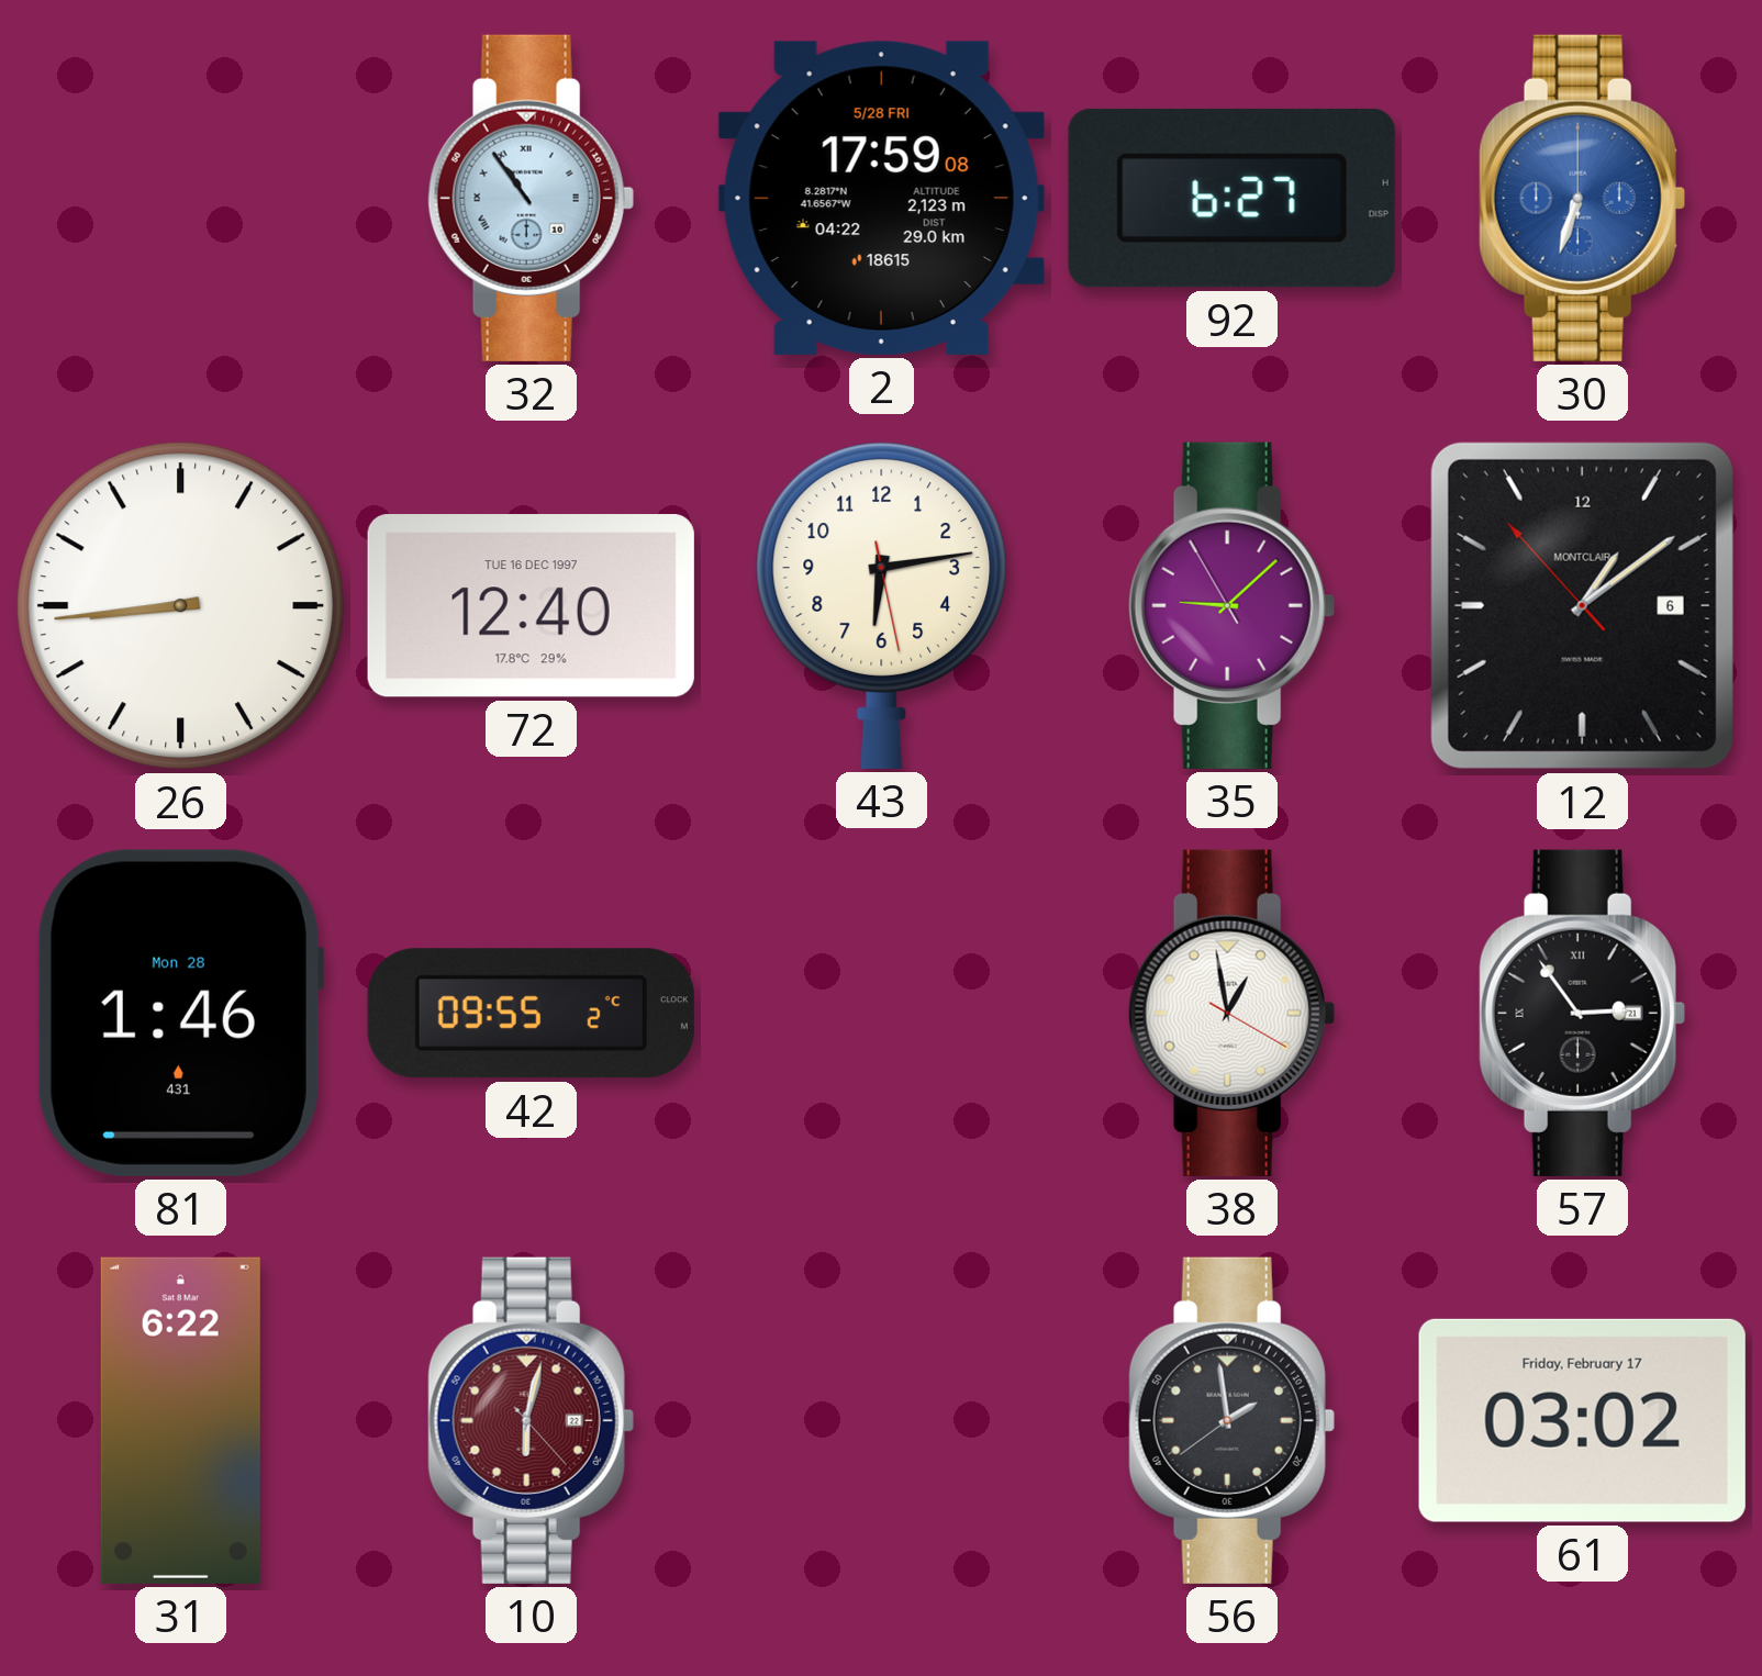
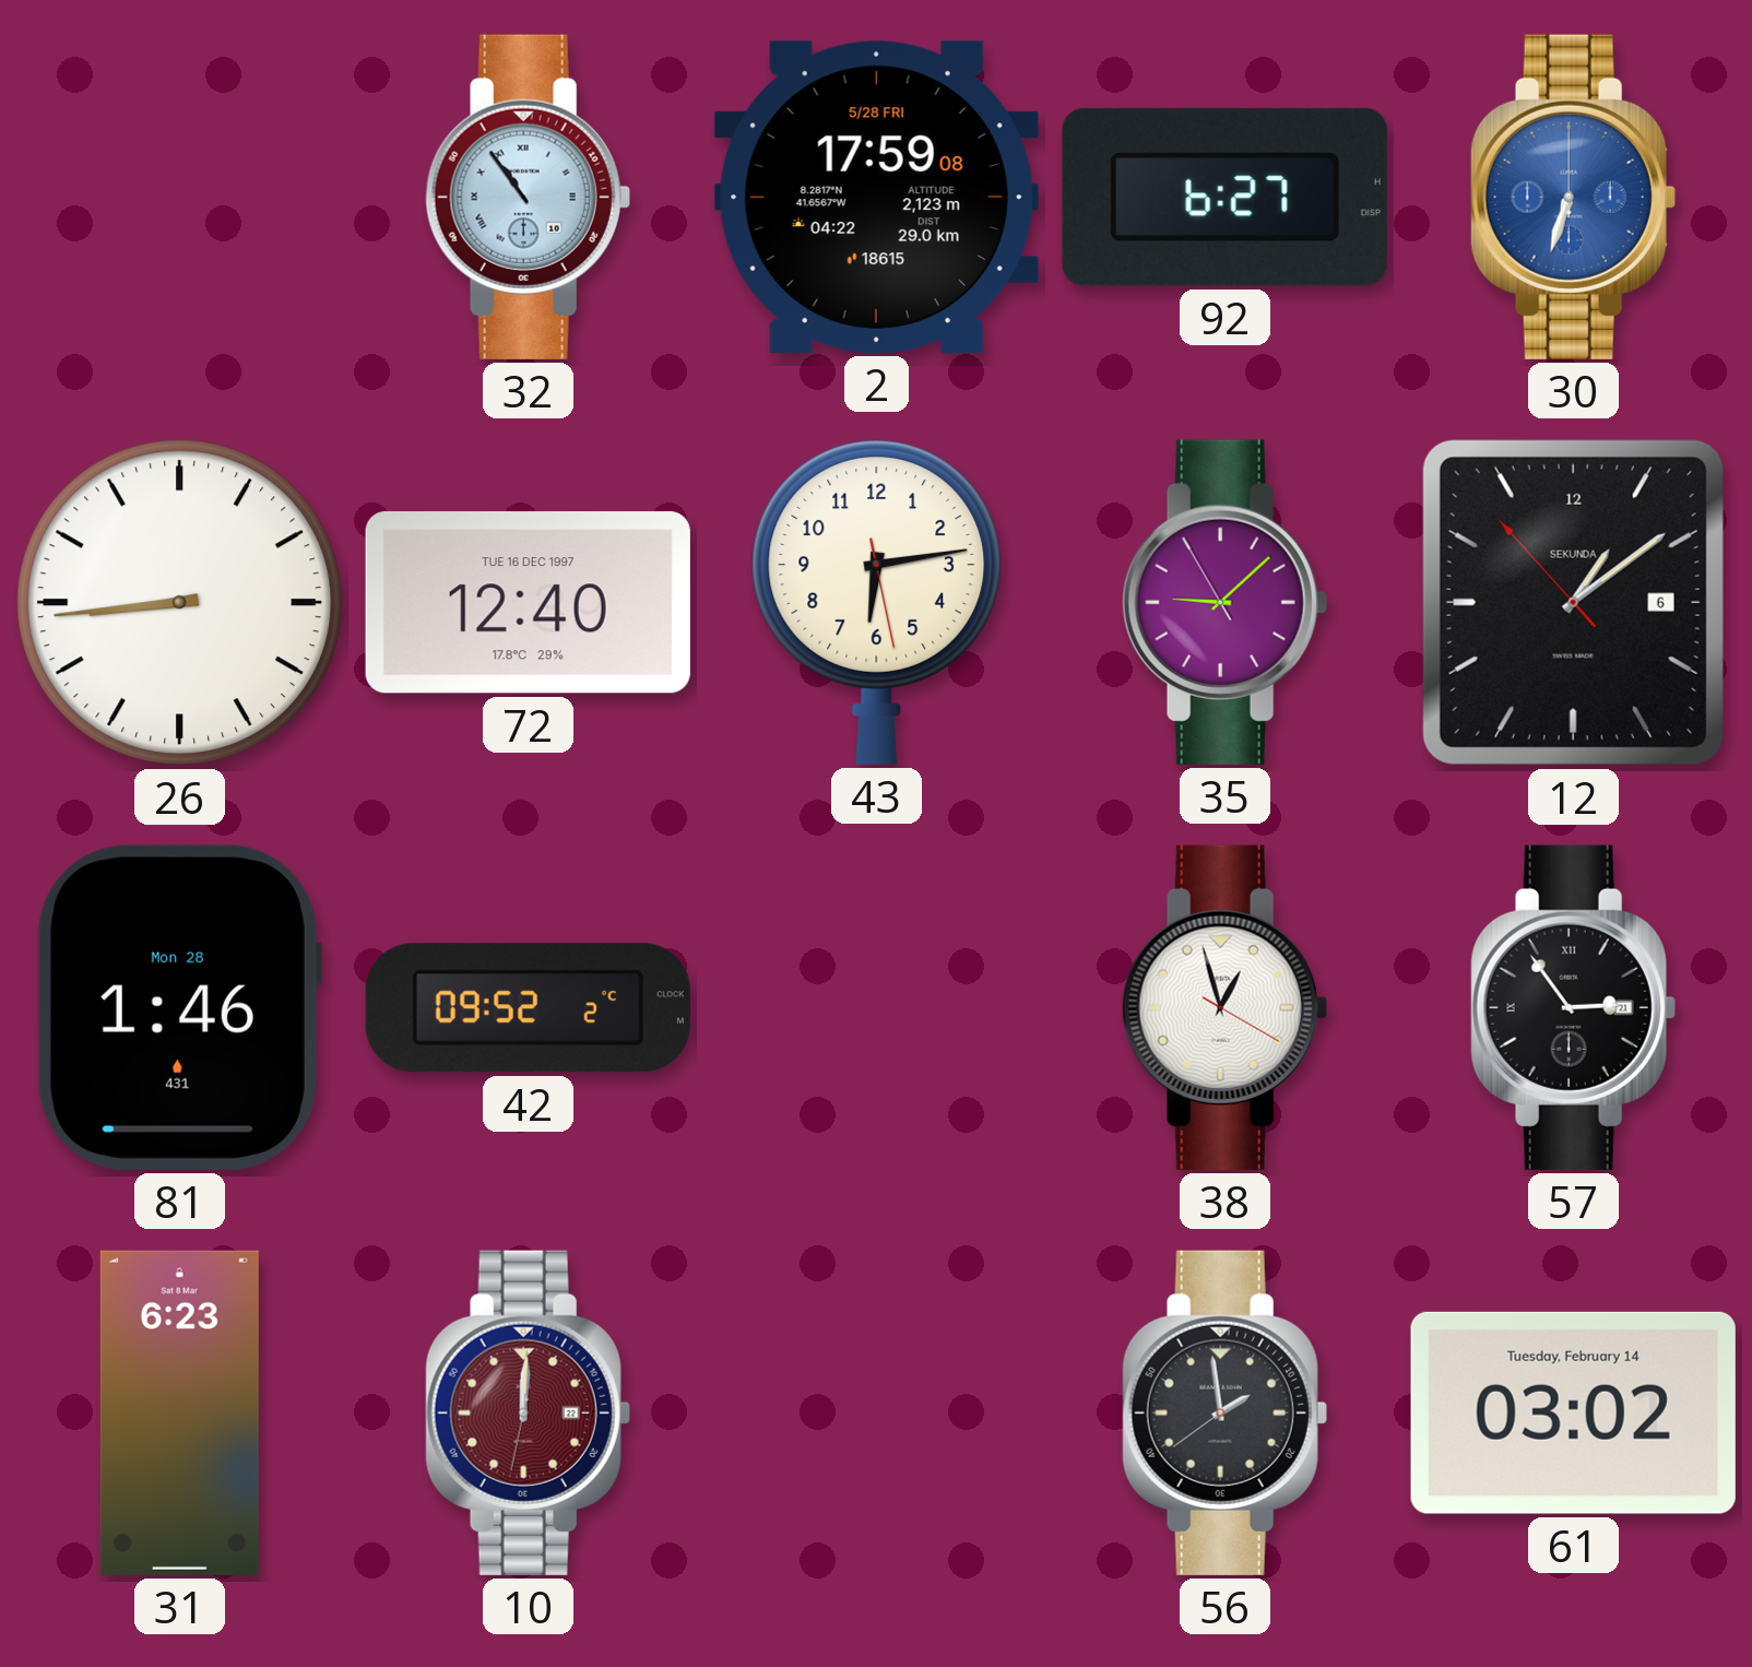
12 brand: MONTCLAIR -> SEKUNDA (1573, 602)
42: 09:55 -> 09:52 (528, 1008)
38: 12:58 -> 12:57 (1224, 1007)
31: 6:22 -> 6:23 (179, 1412)
10: 6:02 -> 12:00 (528, 1412)
61 date: Friday, February 17 -> Tuesday, February 14 (1573, 1412)
